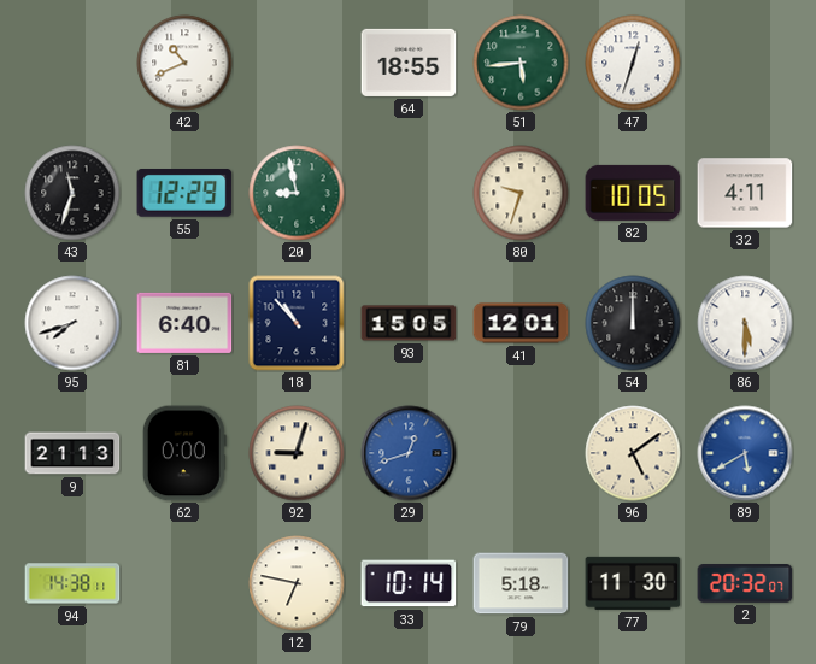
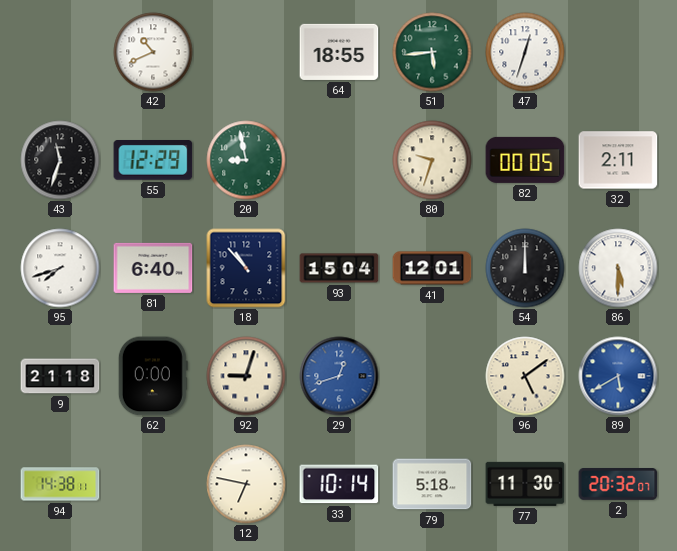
82: 10:05 -> 00:05 (525, 160)
32: 4:11 -> 2:11 (618, 160)
93: 15:05 -> 15:04 (339, 268)
9: 21:13 -> 21:18 (60, 376)
